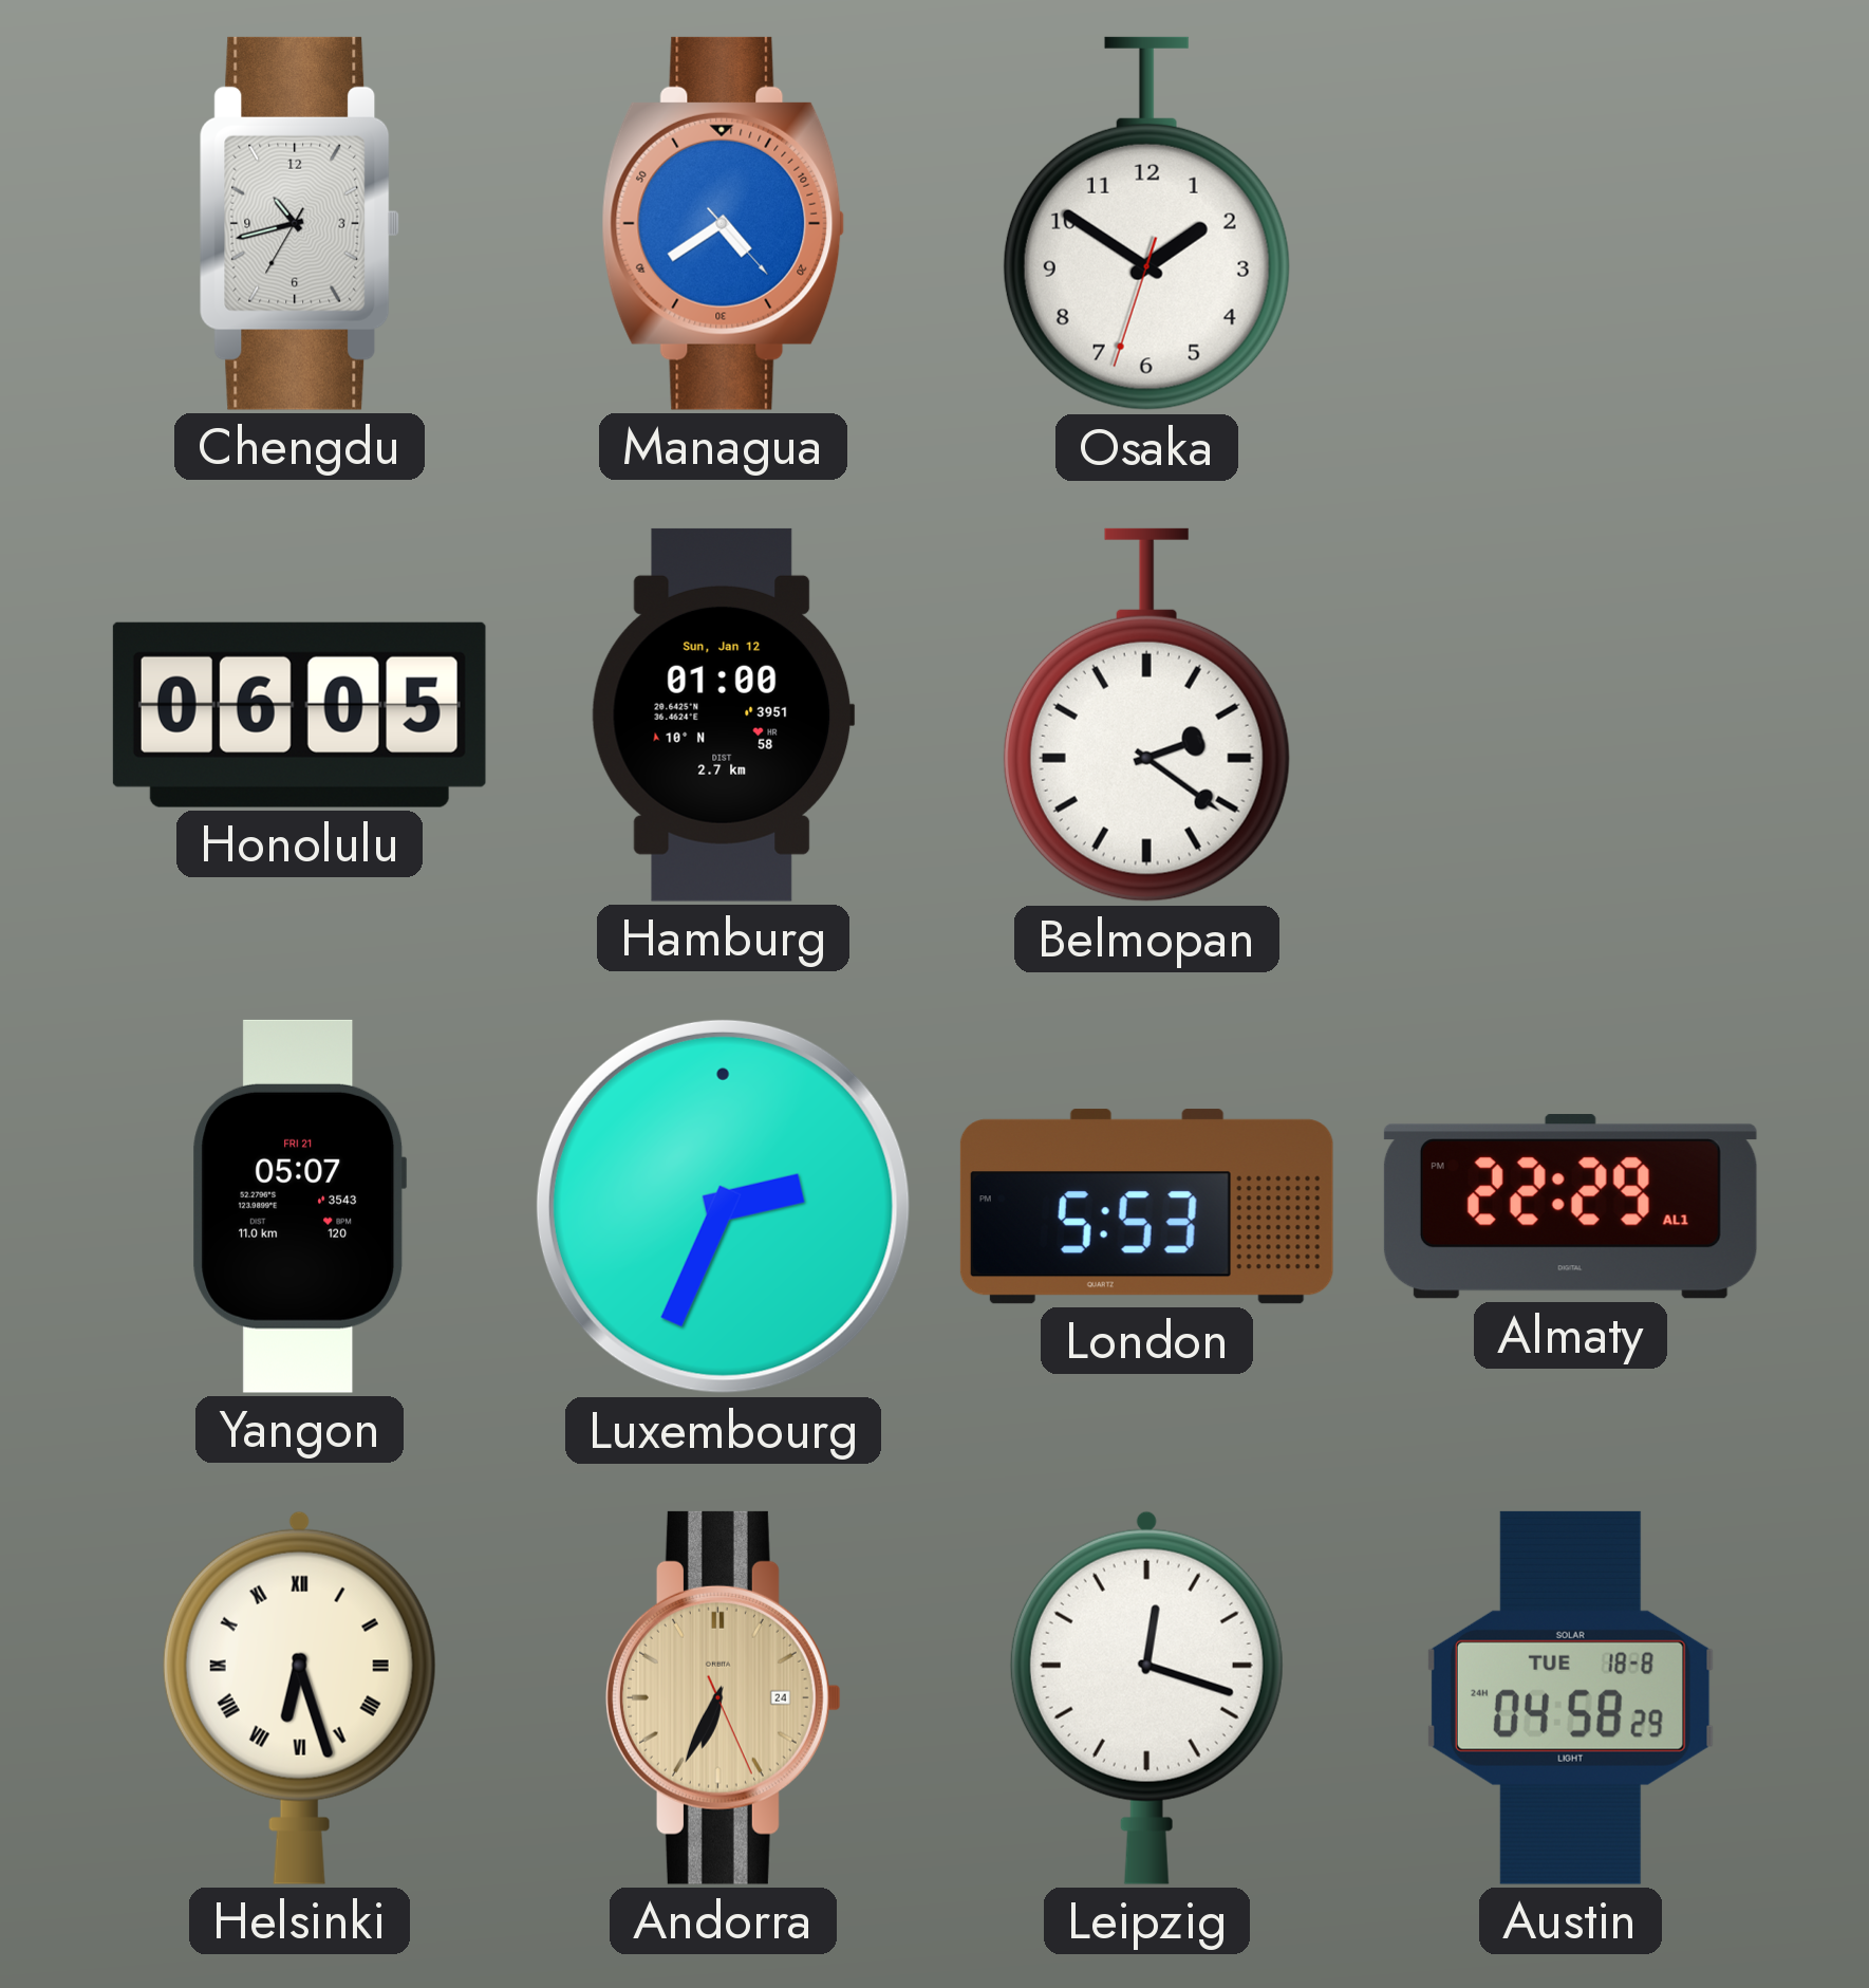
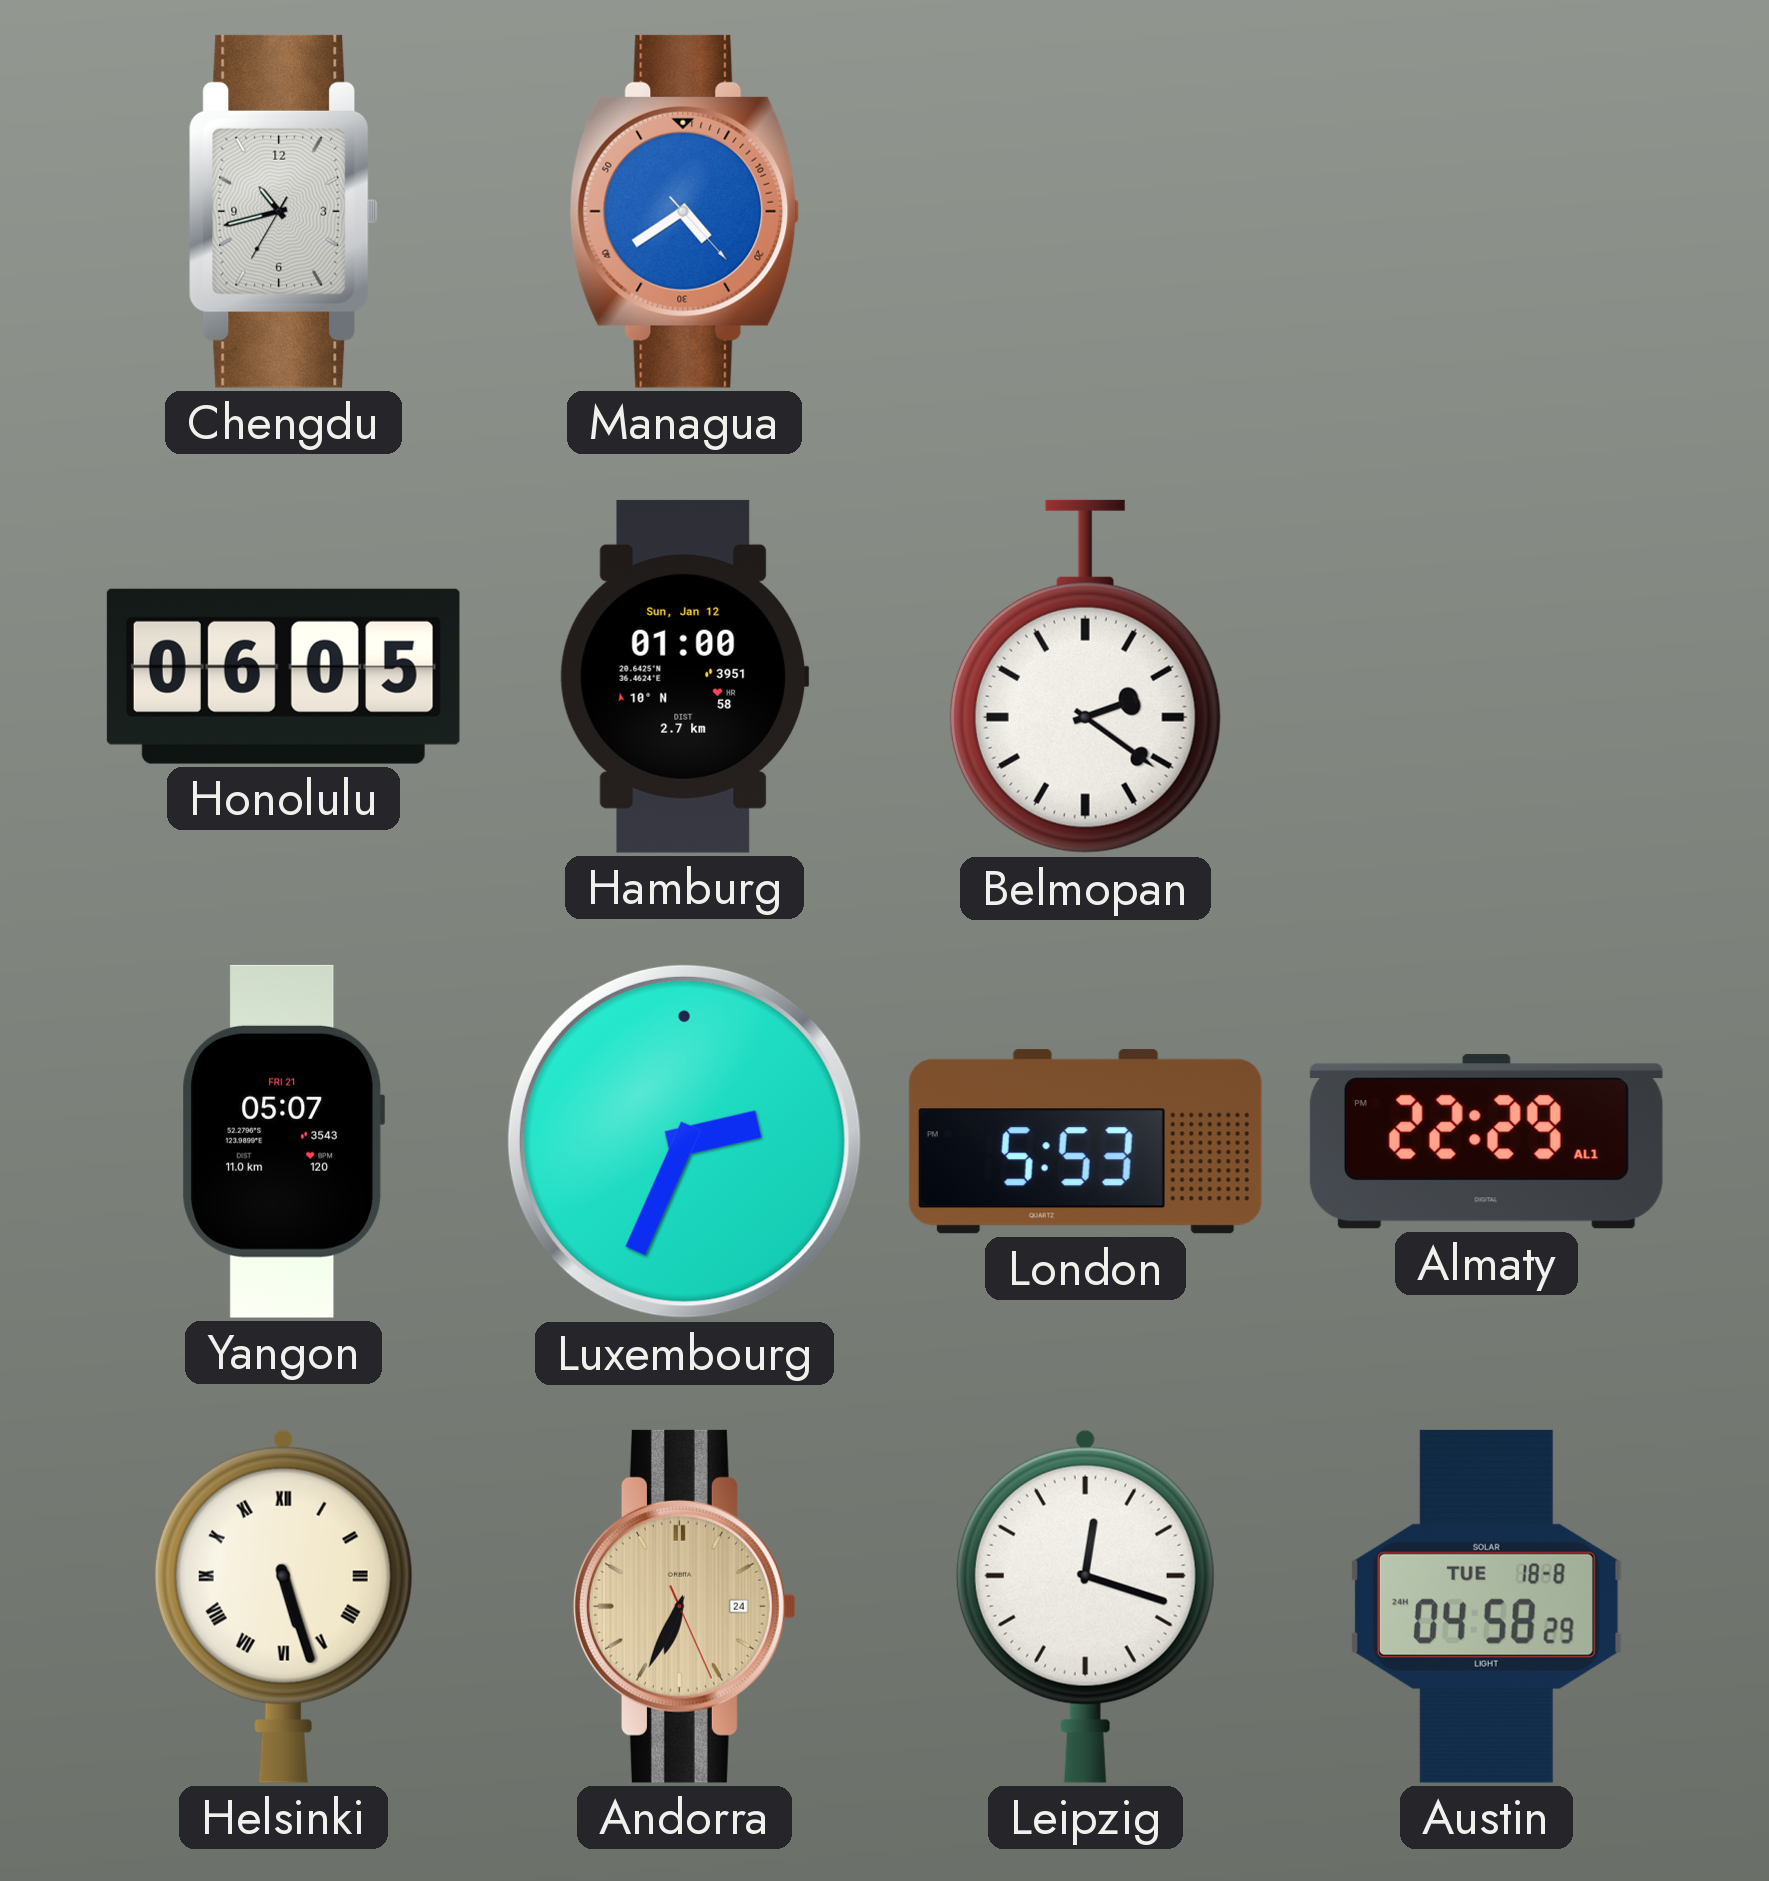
Osaka: 1:50 -> none (1146, 224)
Helsinki: 6:27 -> 5:27 (283, 1606)
